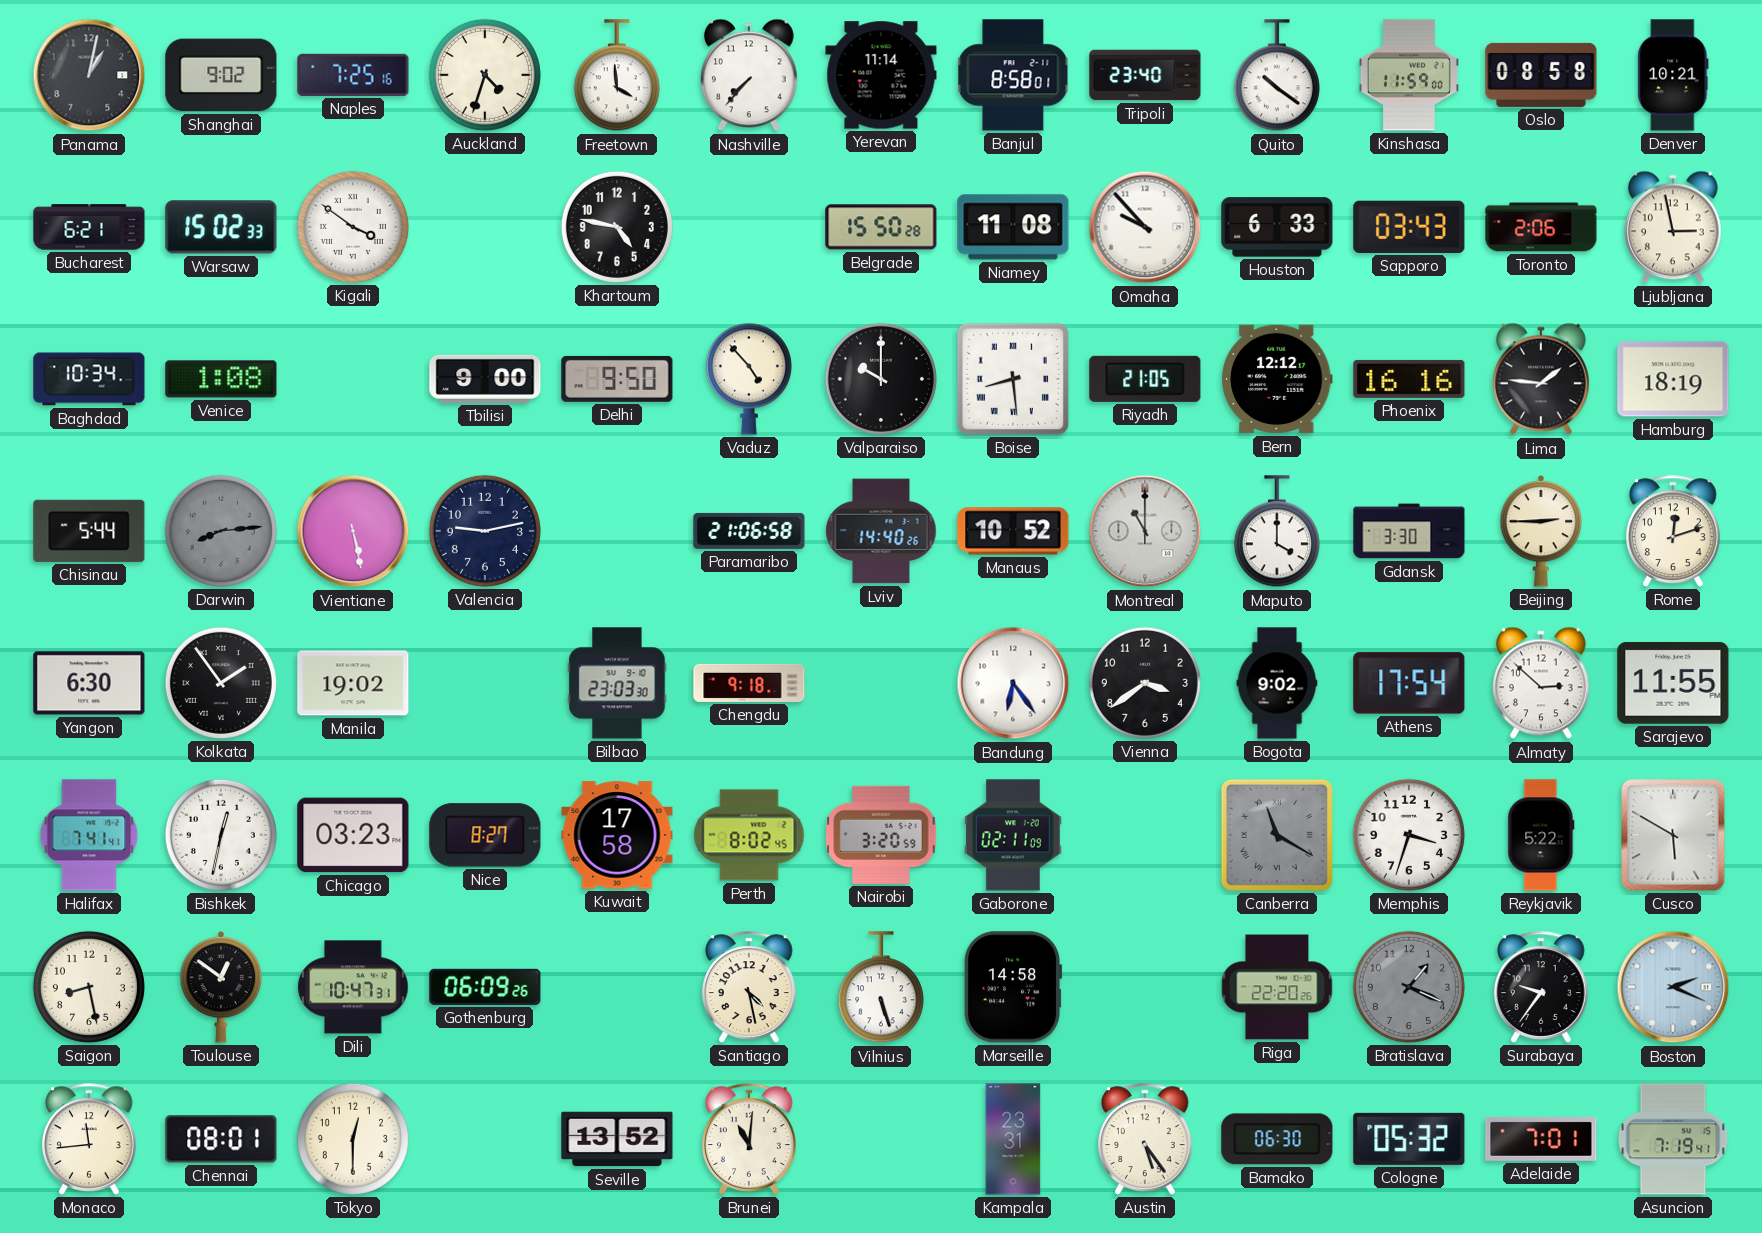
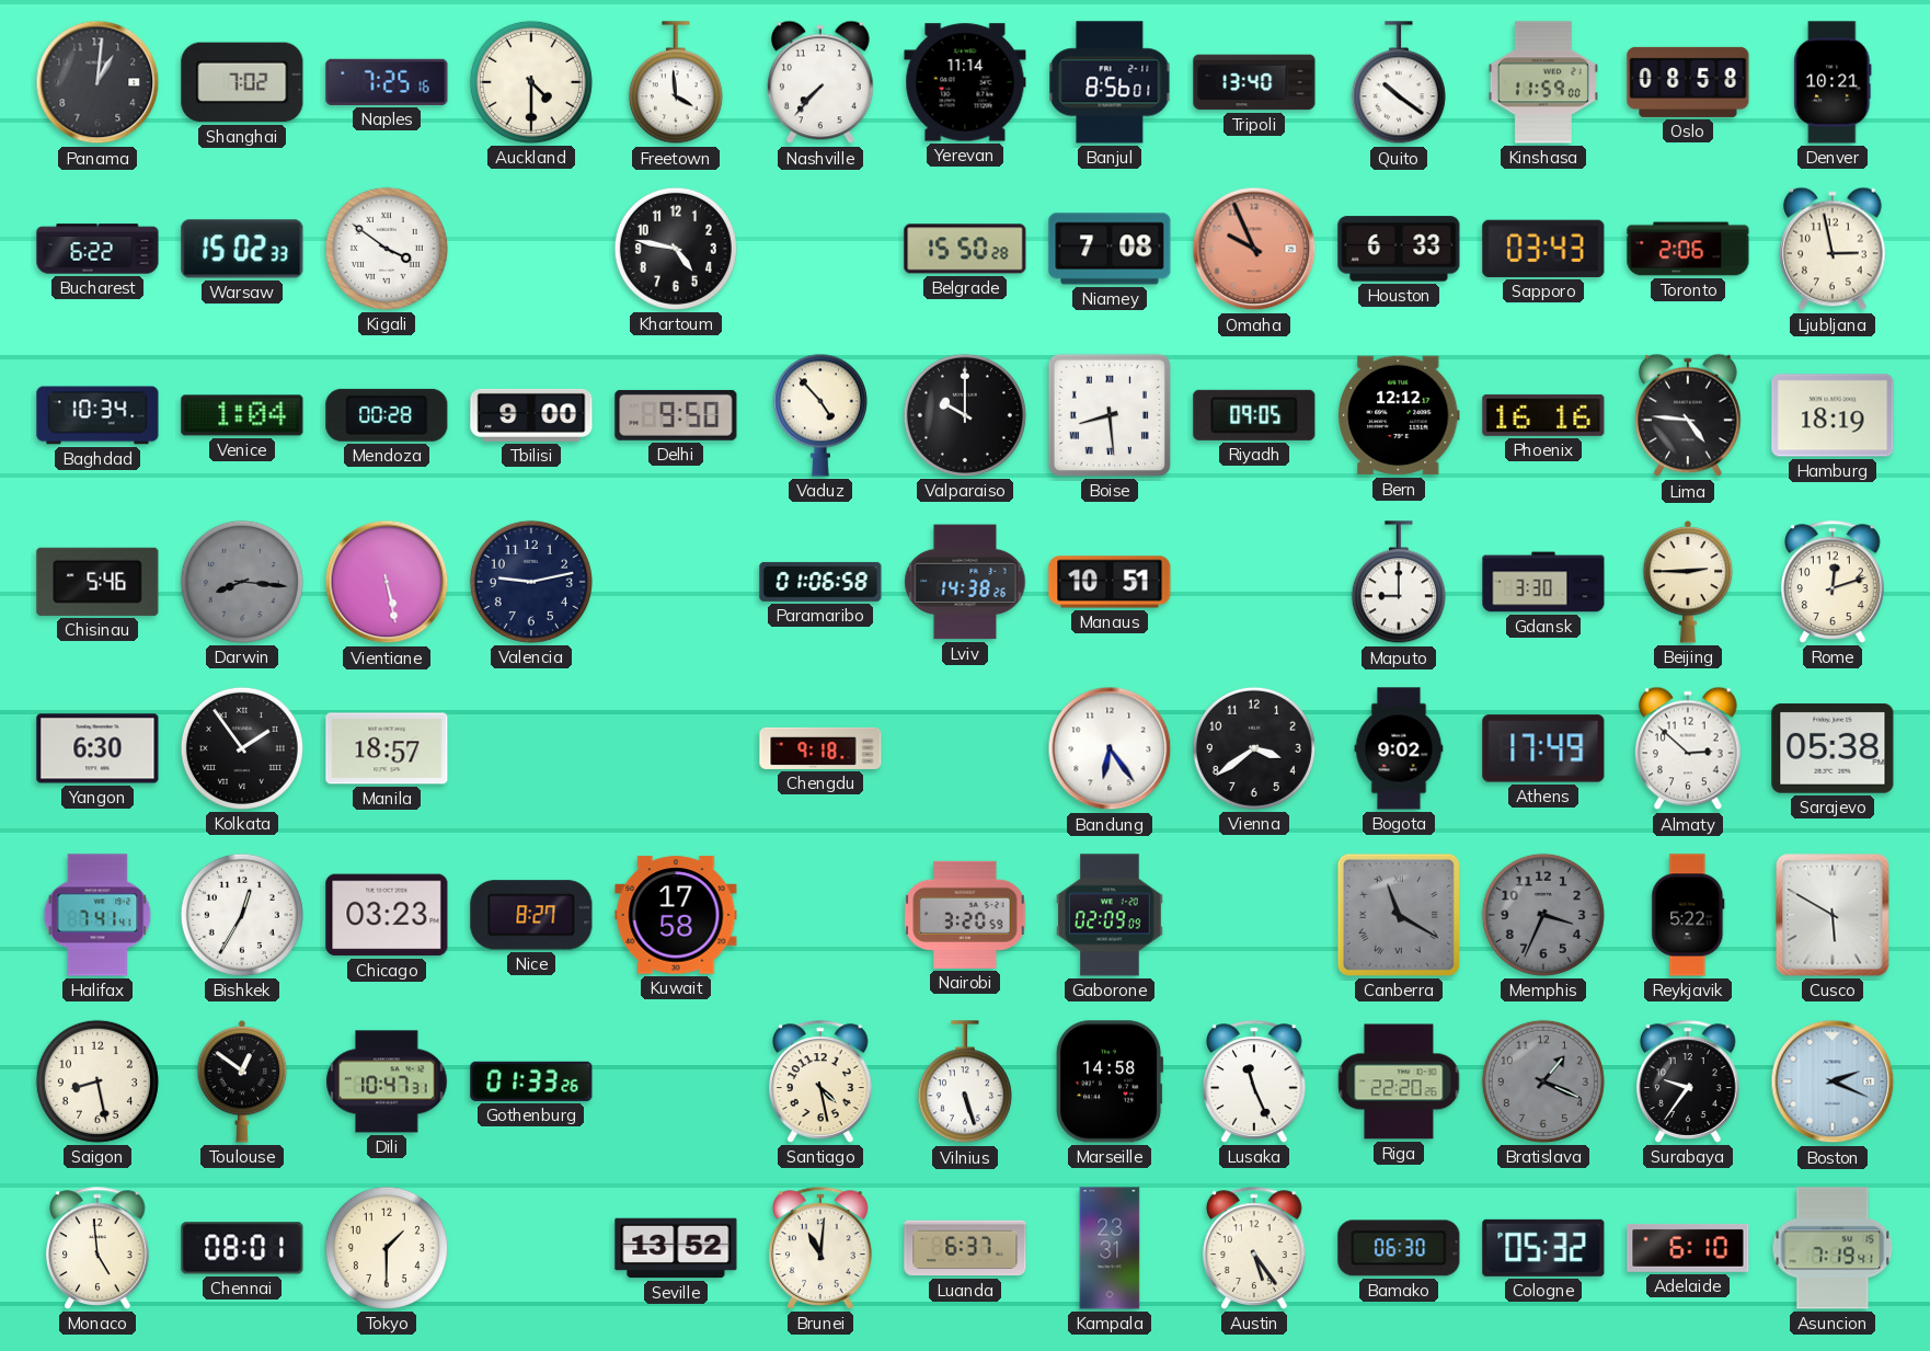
Panama: 1:02 -> 1:01 (97, 82)
Shanghai: 9:02 -> 7:02 (242, 82)
Auckland: 4:33 -> 4:30 (531, 82)
Banjul: 8:58 -> 8:56 (1110, 82)
Tripoli: 23:40 -> 13:40 (1254, 82)
Bucharest: 6:21 -> 6:22 (97, 249)
Niamey: 11:08 -> 7:08 (1110, 249)
Omaha: 9:53 -> 9:56 (1254, 249)
Omaha dial: white -> salmon (1254, 249)
Venice: 1:08 -> 1:04 (242, 415)
Mendoza: none -> 00:28 (387, 415)
Riyadh: 21:05 -> 09:05 (1254, 415)
Lima: 1:46 -> 4:46 (1689, 415)
Chisinau: 5:44 -> 5:46 (97, 582)
Darwin: 8:14 -> 8:16 (242, 582)
Paramaribo: 21:06 -> 01:06 (820, 582)
Lviv: 14:40 -> 14:38 (965, 582)
Manaus: 10:52 -> 10:51 (1110, 582)
Montreal: 11:00 -> none (1145, 531)
Maputo: 4:00 -> 9:00 (1399, 583)
Manila: 19:02 -> 18:57 (387, 748)
Bilbao: 23:03 -> none (617, 683)
Athens: 17:54 -> 17:49 (1543, 748)
Sarajevo: 11:55 -> 05:38 (1833, 748)
Bishkek: 12:32 -> 12:35 (242, 915)
Perth: 8:02 -> none (749, 835)
Gaborone: 02:11 -> 02:09 (1110, 915)
Memphis: 3:33 -> 3:34 (1543, 915)
Memphis dial: white -> grey (1543, 915)
Gothenburg: 06:09 -> 01:33 (531, 1081)
Lusaka: none -> 11:26 (1255, 1081)
Monaco: 11:44 -> 4:59 (99, 1248)
Tokyo: 12:30 -> 1:30 (387, 1248)
Luanda: none -> 6:37 (965, 1248)
Adelaide: 7:01 -> 6:10 (1688, 1248)
